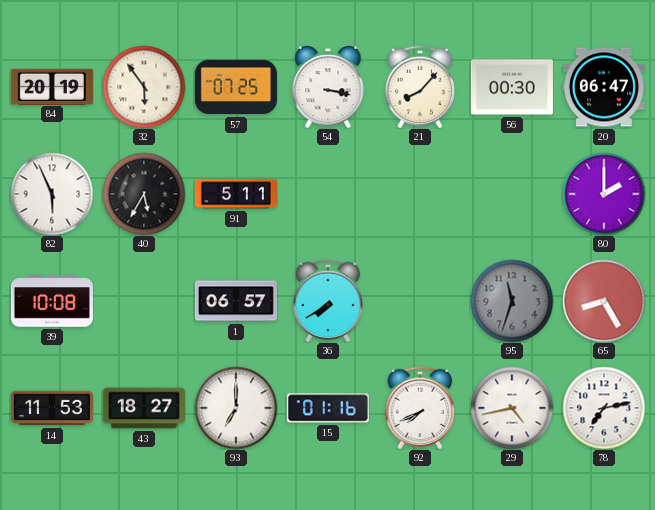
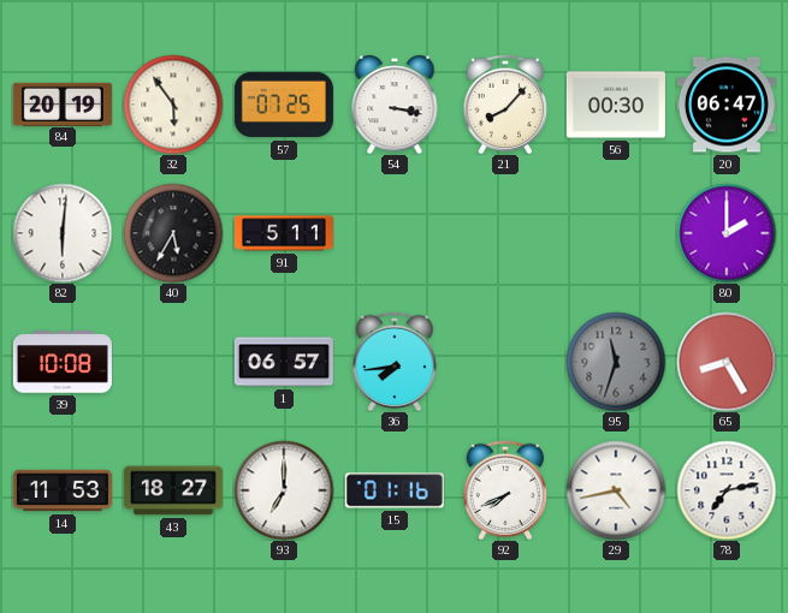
82: 5:56 -> 6:01 (63, 233)
36: 7:40 -> 7:44 (395, 362)
